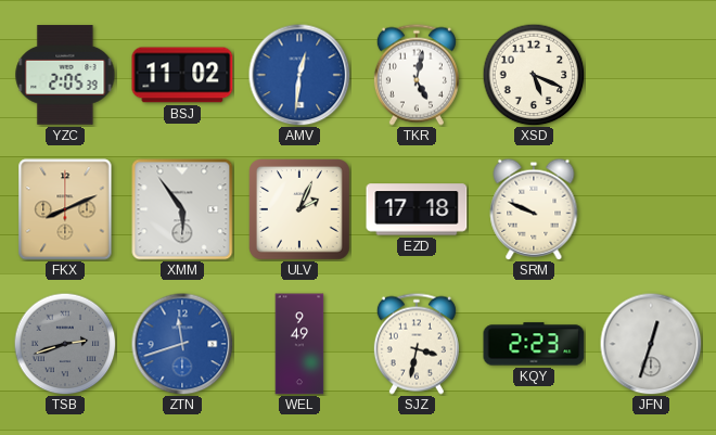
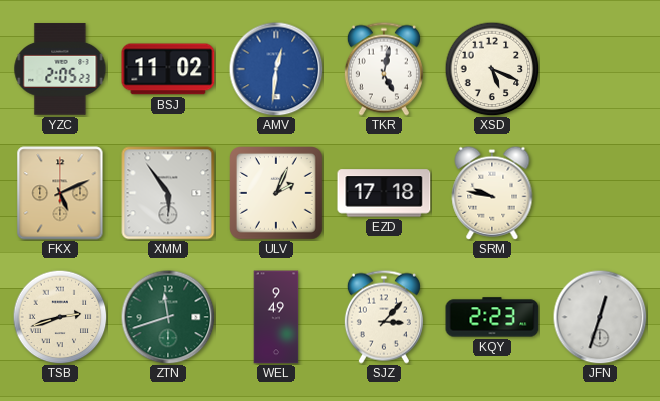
YZC: 2:05:39 -> 2:05:23 (60, 69)
FKX: 8:11 -> 5:11 (60, 193)
SRM: 9:49 -> 9:47 (492, 193)
TSB dial: grey -> cream (60, 317)
ZTN dial: blue -> green (168, 317)
SJZ: 3:32 -> 3:07 (384, 317)
